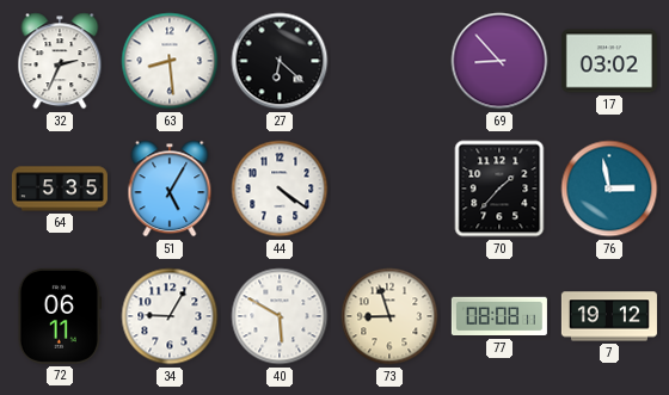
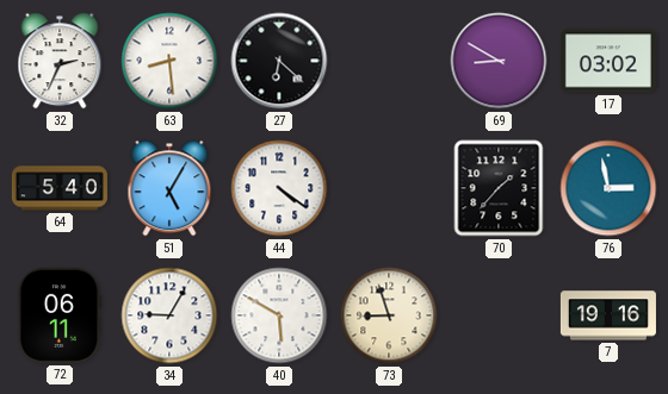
69: 8:53 -> 8:50 (499, 61)
64: 5:35 -> 5:40 (60, 188)
77: 08:08 -> none (499, 316)
7: 19:12 -> 19:16 (608, 315)
